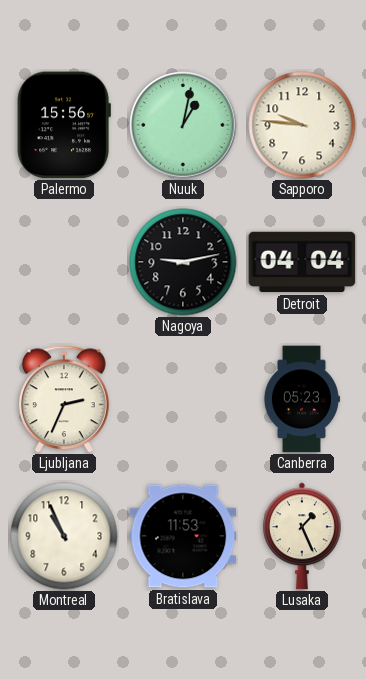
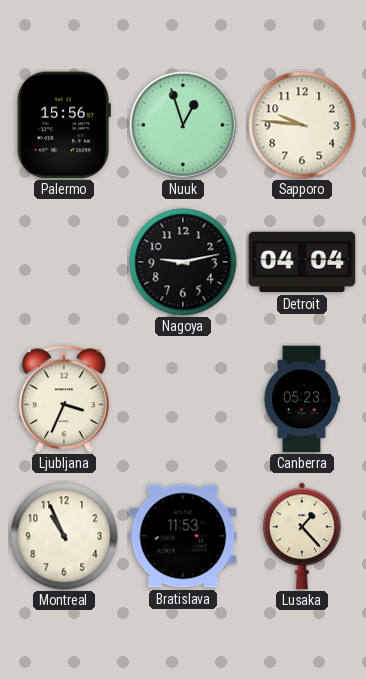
Nuuk: 1:02 -> 12:57 (183, 125)
Ljubljana: 2:34 -> 3:34 (64, 399)
Lusaka: 1:26 -> 1:23 (302, 536)
